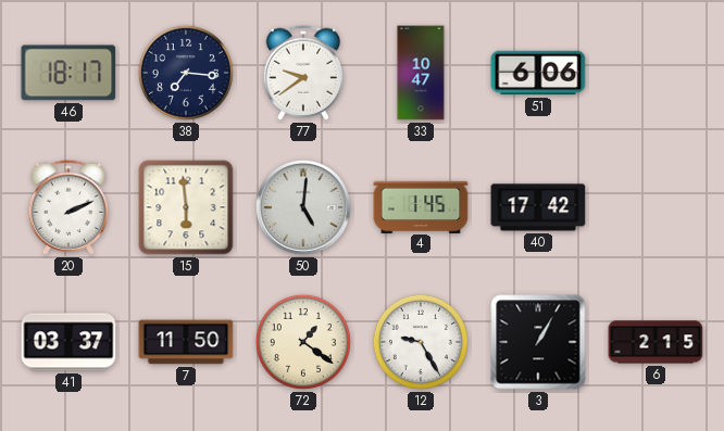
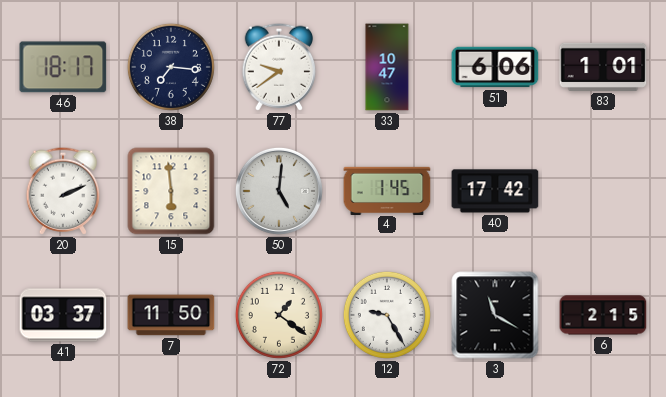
83: none -> 1:01 (603, 67)
3: 1:05 -> 11:20 (495, 315)
